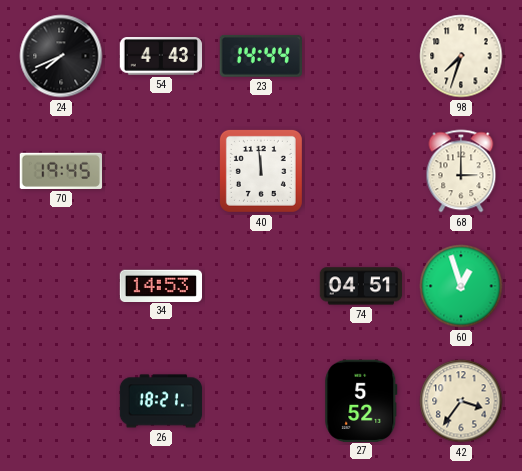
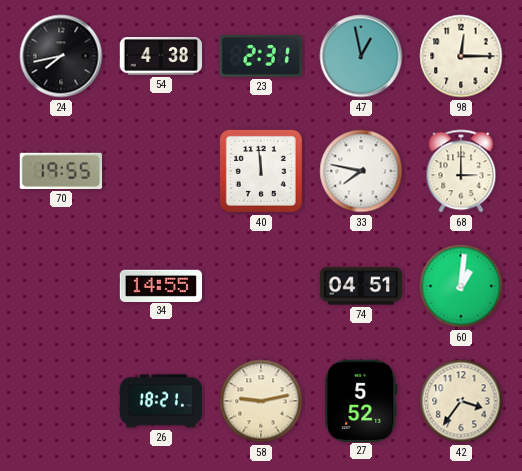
24: 7:41 -> 7:43 (61, 56)
54: 4:43 -> 4:38 (160, 56)
23: 14:44 -> 2:31 (261, 56)
47: none -> 12:58 (361, 56)
98: 7:33 -> 12:15 (461, 56)
70: 19:45 -> 19:55 (60, 171)
33: none -> 7:47 (361, 171)
34: 14:53 -> 14:55 (160, 285)
60: 12:57 -> 1:01 (461, 286)
58: none -> 9:13 (261, 401)
